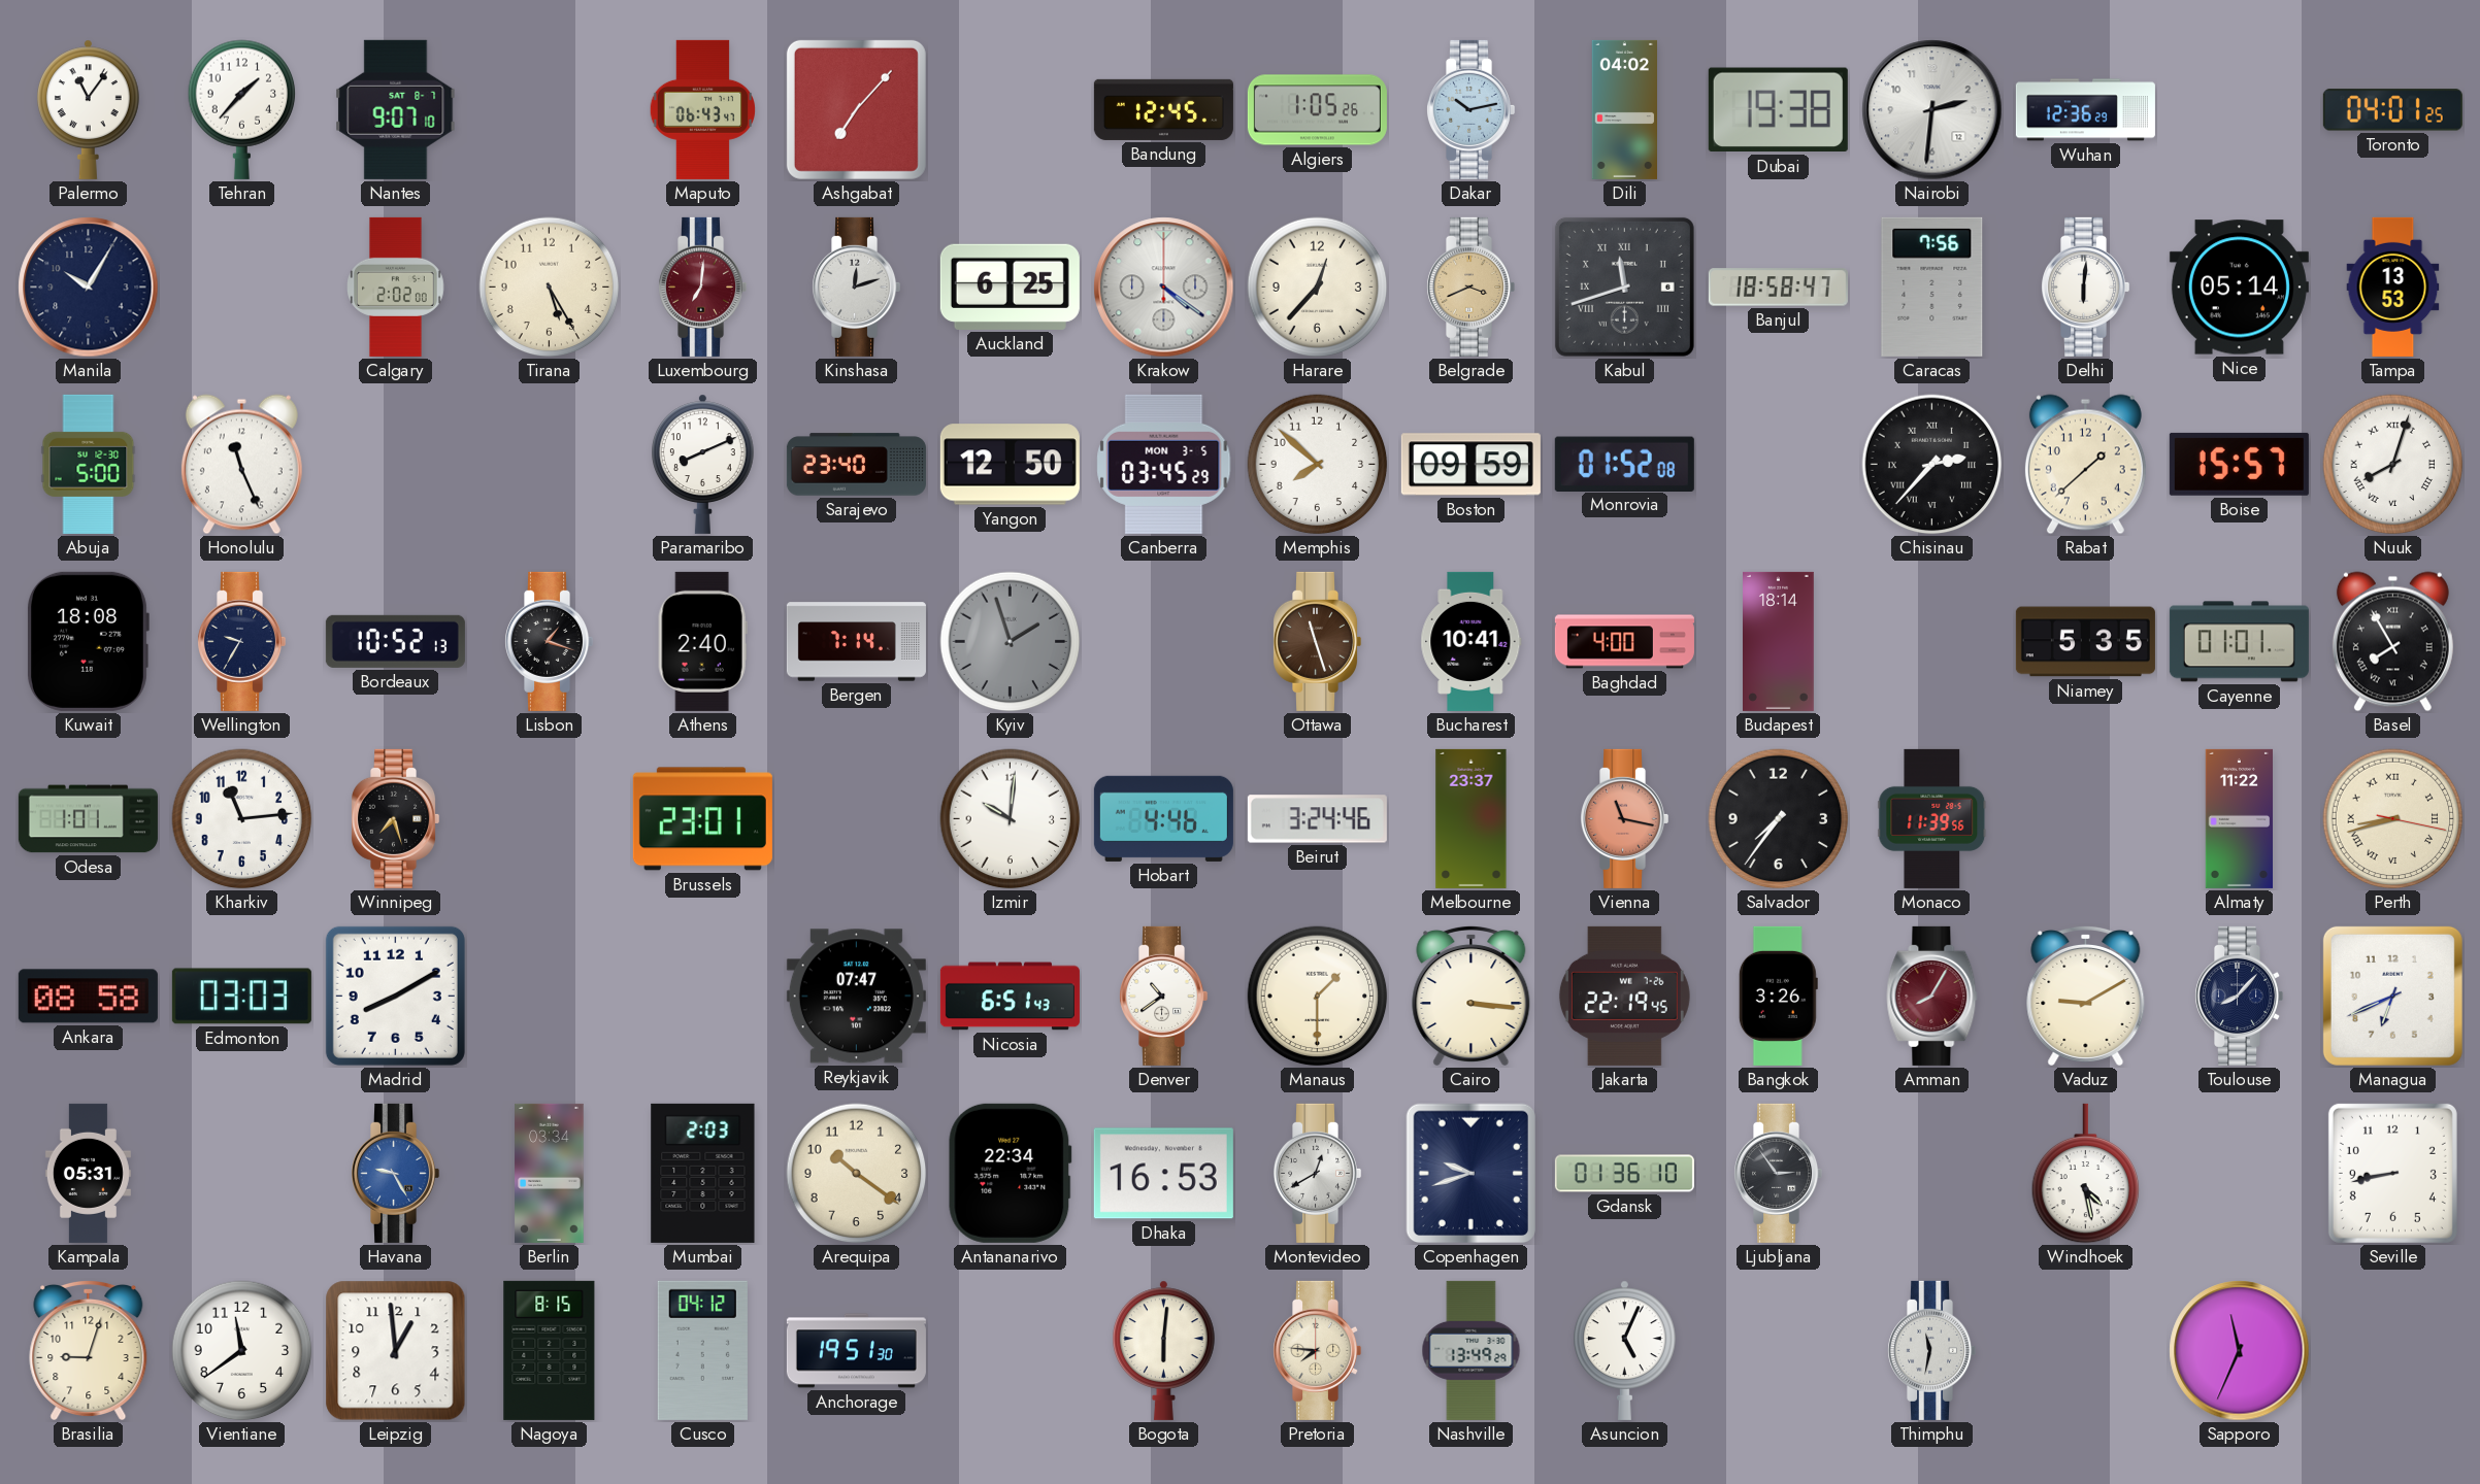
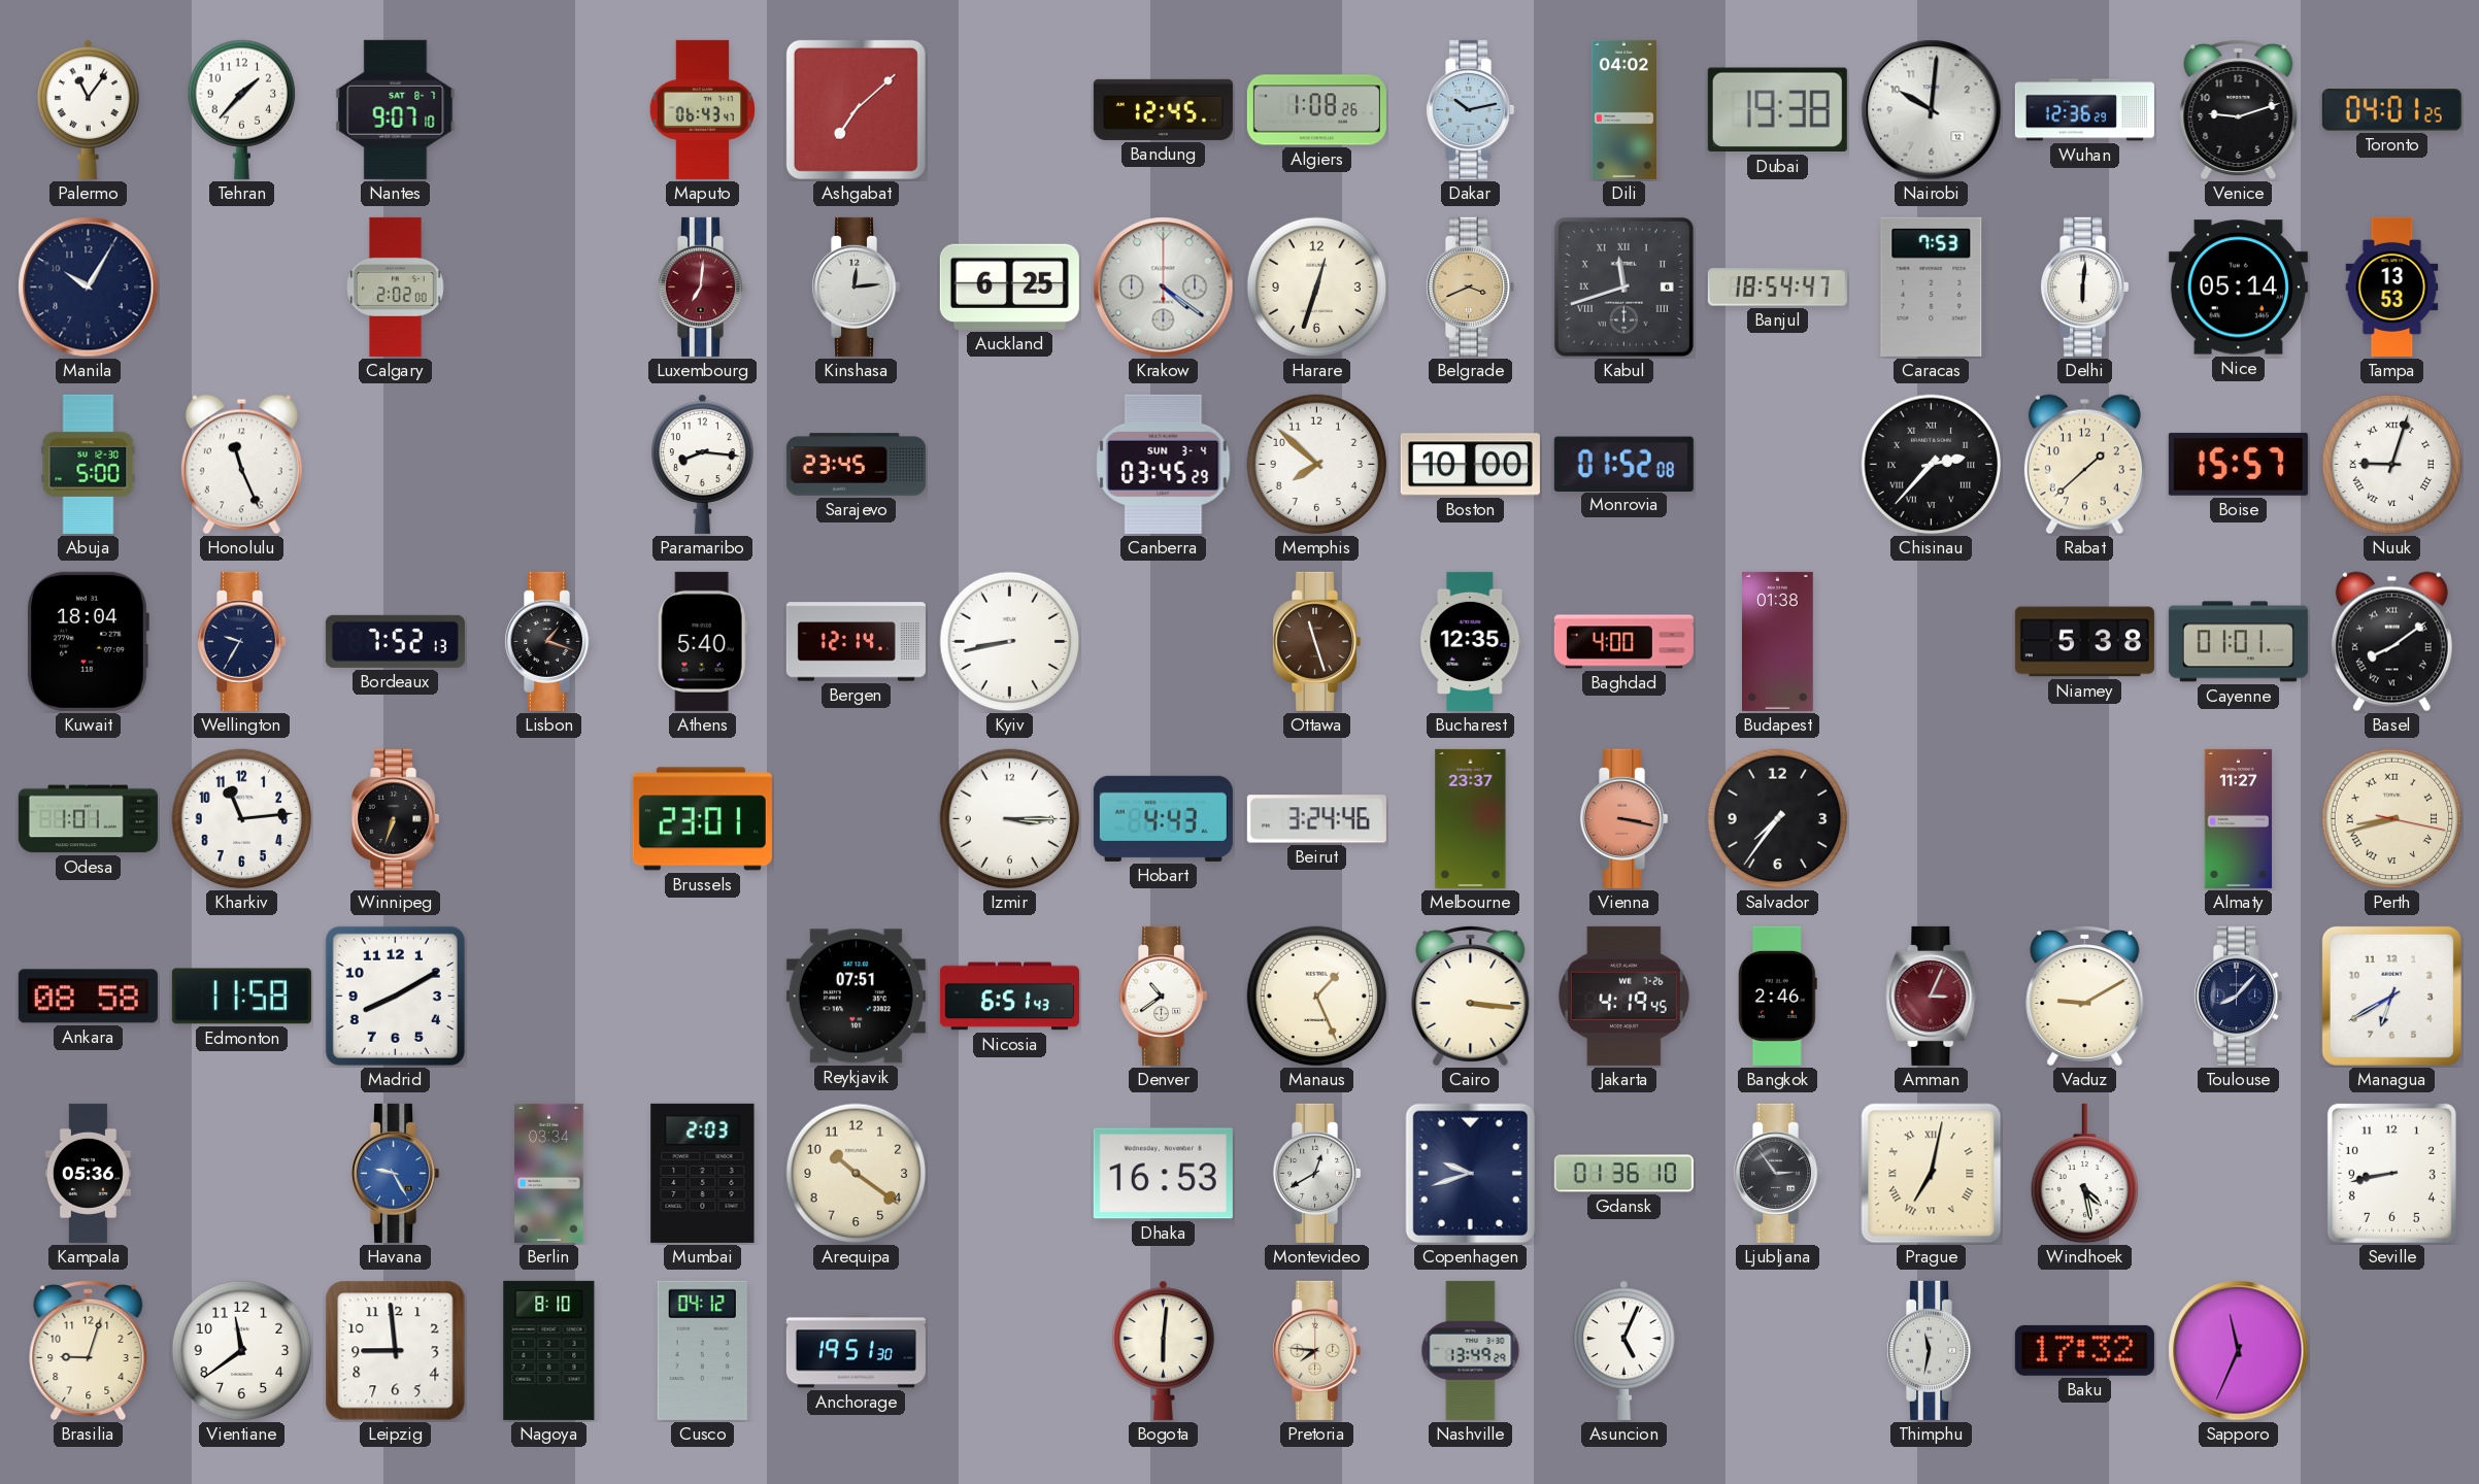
Ashgabat: 7:07 -> 7:08 (856, 109)
Algiers: 1:05 -> 1:08 (1316, 110)
Nairobi: 2:31 -> 10:01 (1932, 110)
Venice: none -> 9:12 (2239, 109)
Tirana: 5:25 -> none (550, 288)
Kinshasa: 12:12 -> 12:14 (857, 286)
Harare: 12:37 -> 12:33 (1317, 288)
Banjul: 18:58 -> 18:54 (1777, 288)
Caracas: 7:56 -> 7:53 (1932, 286)
Paramaribo: 8:11 -> 8:16 (703, 464)
Sarajevo: 23:40 -> 23:45 (856, 465)
Yangon: 12:50 -> none (1010, 465)
Canberra date: MON 3-5 -> SUN 3-4 (1164, 464)
Boston: 09:59 -> 10:00 (1470, 465)
Nuuk: 8:03 -> 9:03 (2392, 465)
Kuwait: 18:08 -> 18:04 (88, 641)
Bordeaux: 10:52 -> 7:52 (395, 641)
Athens: 2:40 -> 5:40 (702, 641)
Bergen: 7:14 -> 12:14 (856, 642)
Kyiv: 1:57 -> 8:43 (1010, 642)
Kyiv dial: grey -> white (1010, 642)
Bucharest: 10:41 -> 12:35 (1471, 641)
Budapest: 18:14 -> 01:38 (1778, 641)
Niamey: 5:35 -> 5:38 (2084, 642)
Basel: 7:55 -> 8:09 (2391, 642)
Winnipeg: 7:27 -> 6:33 (396, 818)
Izmir: 10:01 -> 3:15 (1010, 819)
Hobart: 4:46 -> 4:43 (1163, 818)
Vienna: 11:17 -> 3:17 (1624, 818)
Monaco: 11:39 -> none (1932, 818)
Almaty: 11:22 -> 11:27 (2238, 818)
Edmonton: 03:03 -> 11:58 (241, 997)
Reykjavik: 07:47 -> 07:51 (856, 997)
Manaus: 1:30 -> 1:26 (1317, 997)
Jakarta: 22:19 -> 4:19 (1623, 996)
Bangkok: 3:26 -> 2:46 (1777, 996)
Amman: 8:05 -> 3:04 (1932, 996)
Managua: 6:41 -> 6:40 (2391, 996)
Kampala: 05:31 -> 05:36 (88, 1173)
Antananarivo: 22:34 -> none (1011, 1173)
Prague: none -> 7:02 (1932, 1174)
Leipzig: 12:59 -> 8:59 (396, 1351)
Nagoya: 8:15 -> 8:10 (549, 1350)
Baku: none -> 17:32 (2084, 1350)
